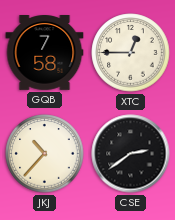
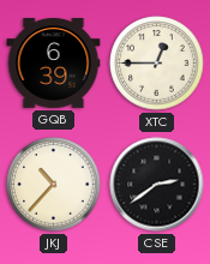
GQB: 7:58 -> 6:39 (54, 64)
